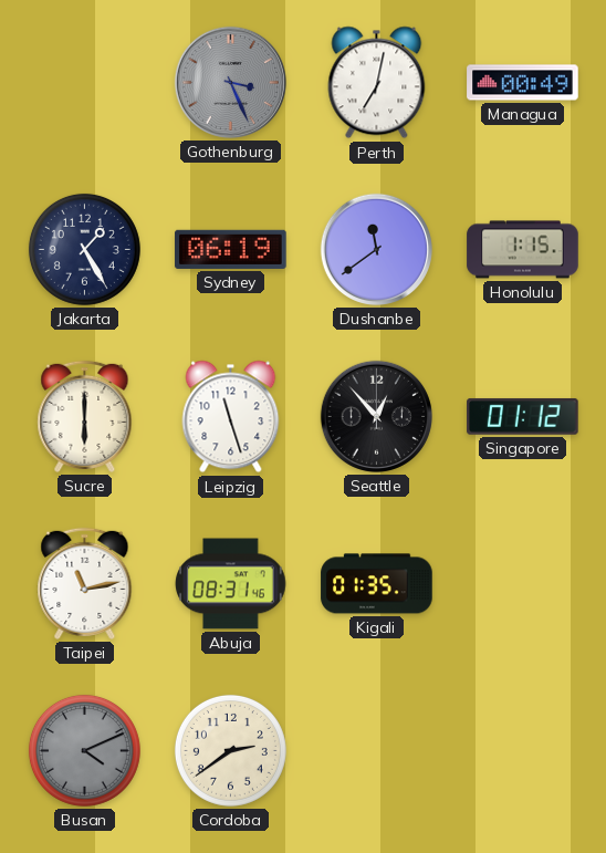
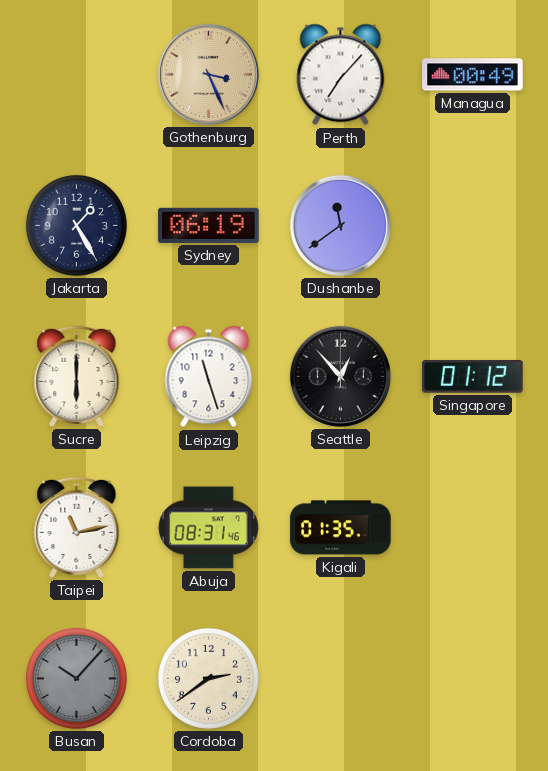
Gothenburg dial: grey -> champagne (208, 74)
Perth: 7:02 -> 7:07 (341, 75)
Honolulu: 1:15 -> none (523, 250)
Busan: 4:11 -> 10:07 (76, 678)
